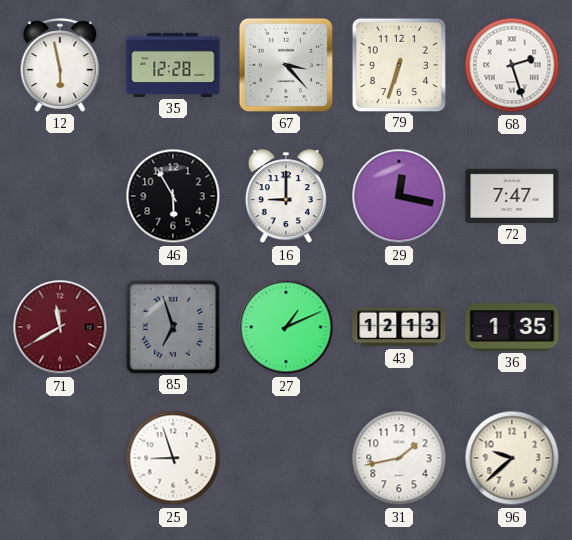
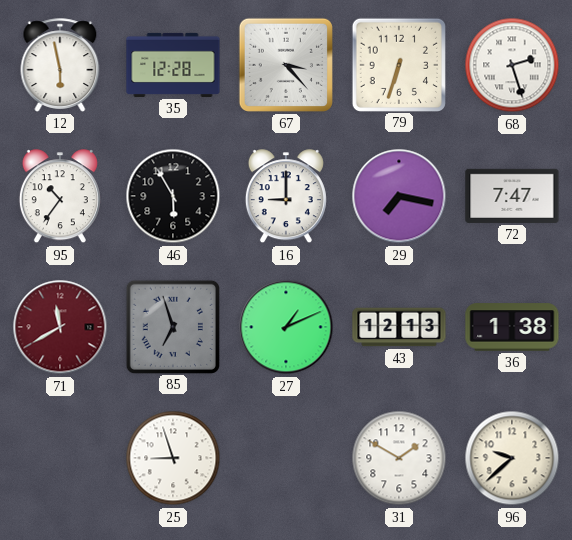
95: none -> 10:36 (60, 197)
29: 12:17 -> 7:17 (399, 196)
36: 1:35 -> 1:38 (512, 327)
31: 1:43 -> 1:50 (399, 458)
